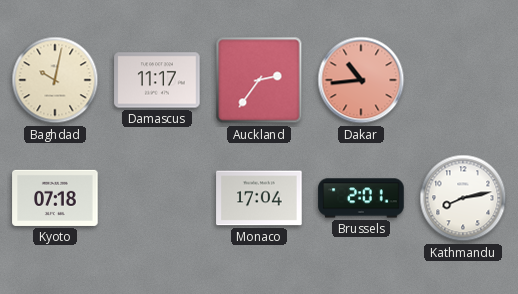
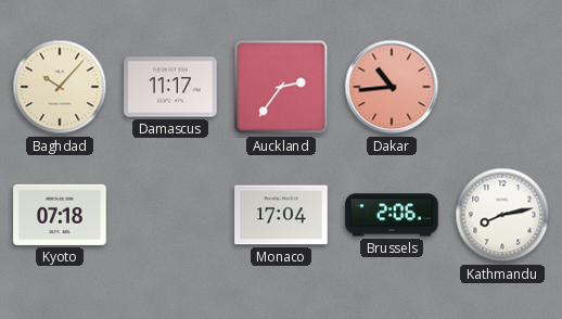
Baghdad: 10:02 -> 10:07 (60, 87)
Brussels: 2:01 -> 2:06 (392, 215)
